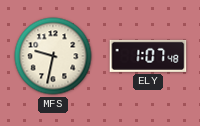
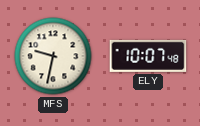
ELY: 1:07 -> 10:07 (148, 56)
